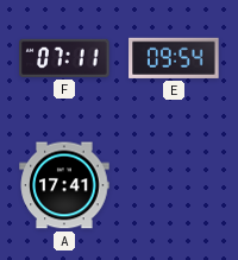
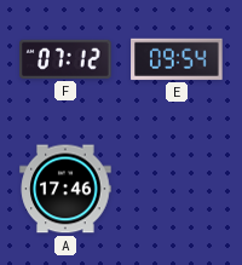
F: 07:11 -> 07:12 (65, 59)
A: 17:41 -> 17:46 (65, 189)
